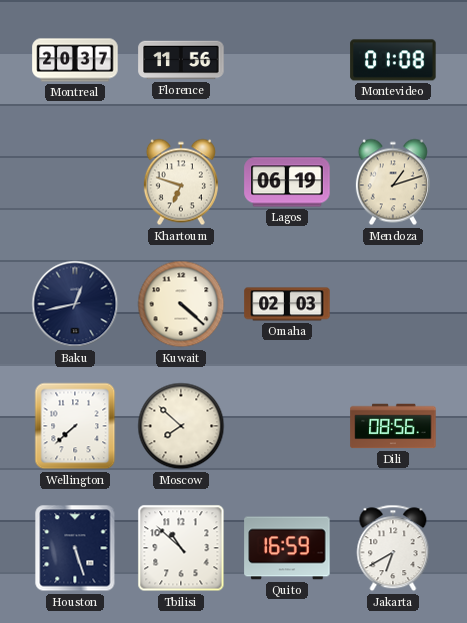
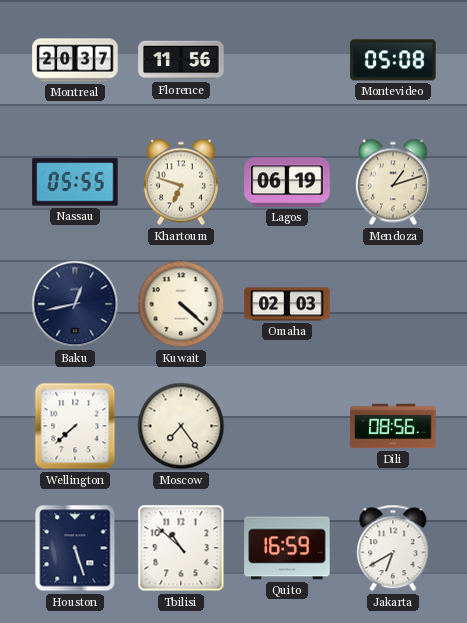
Montevideo: 01:08 -> 05:08 (393, 60)
Nassau: none -> 05:55 (75, 182)
Moscow: 7:52 -> 7:24 (181, 426)
